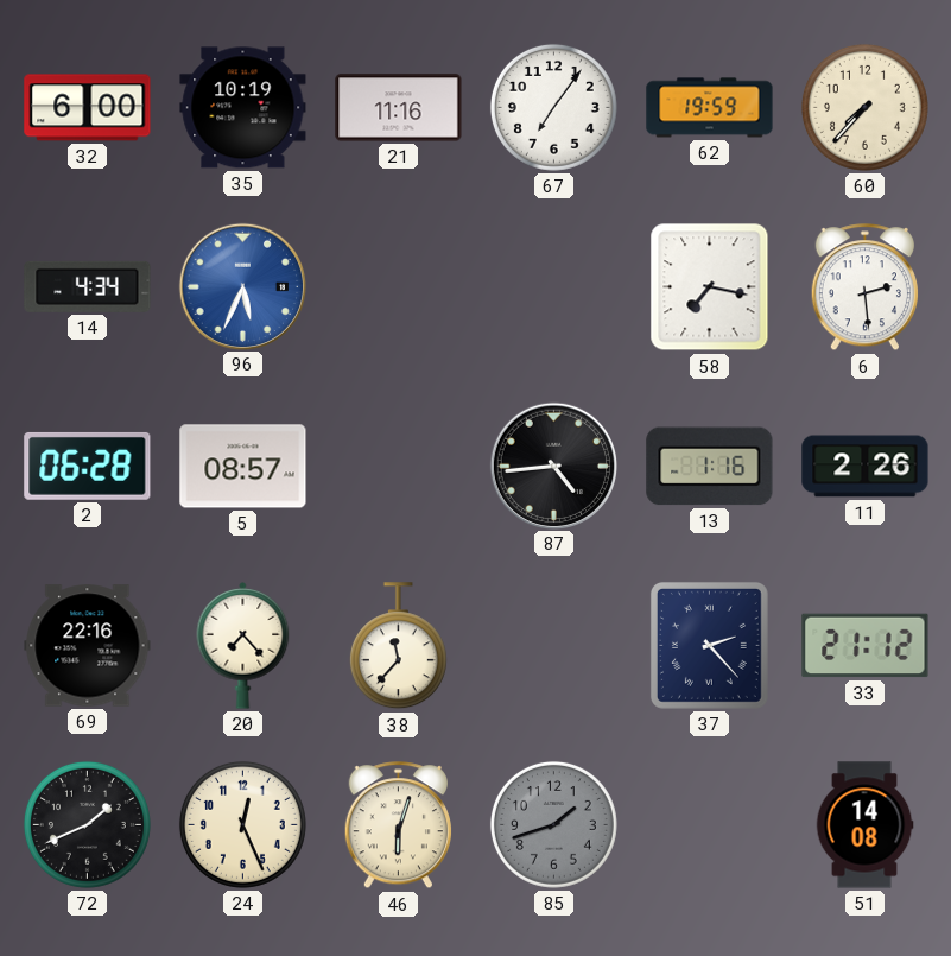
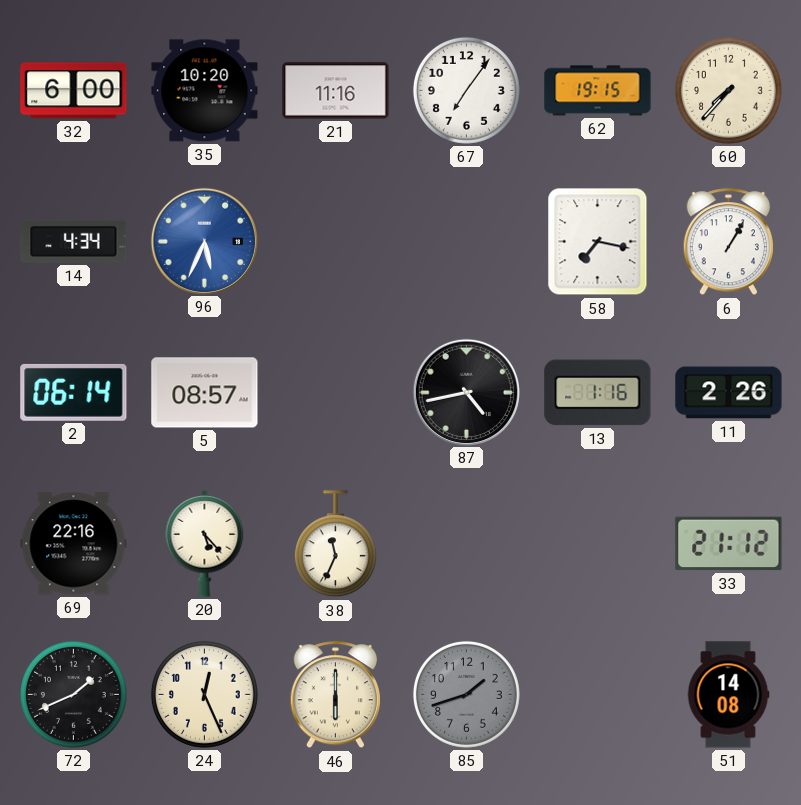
35: 10:19 -> 10:20 (205, 91)
62: 19:59 -> 19:15 (598, 91)
6: 2:29 -> 1:05 (728, 242)
2: 06:28 -> 06:14 (74, 392)
87: 4:44 -> 4:43 (466, 392)
20: 7:23 -> 5:23 (205, 544)
38: 11:37 -> 11:34 (335, 544)
37: 2:23 -> none (709, 645)
46: 6:03 -> 6:00 (335, 695)
